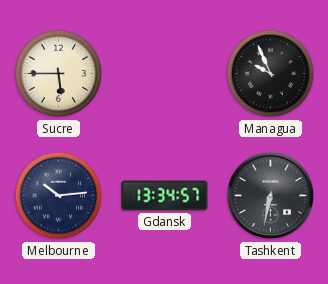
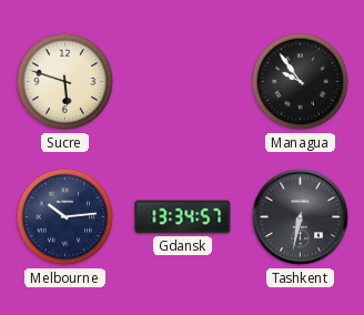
Sucre: 5:45 -> 5:48 (65, 82)
Managua: 9:56 -> 9:54 (301, 82)
